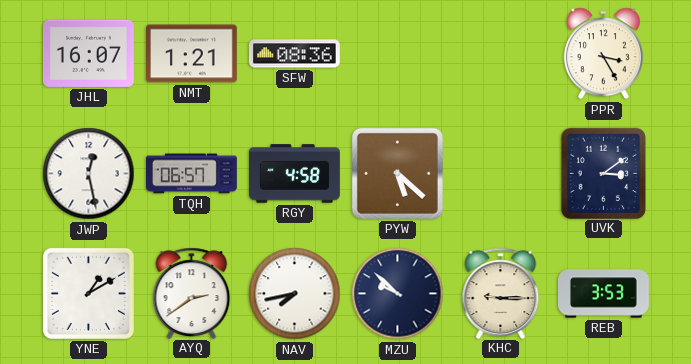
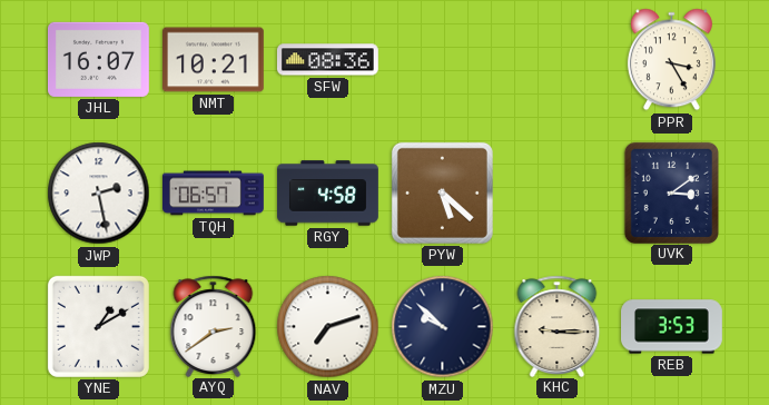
NMT: 1:21 -> 10:21 (214, 60)
JWP: 12:28 -> 2:28 (99, 194)
NAV: 7:43 -> 7:12 (328, 327)
